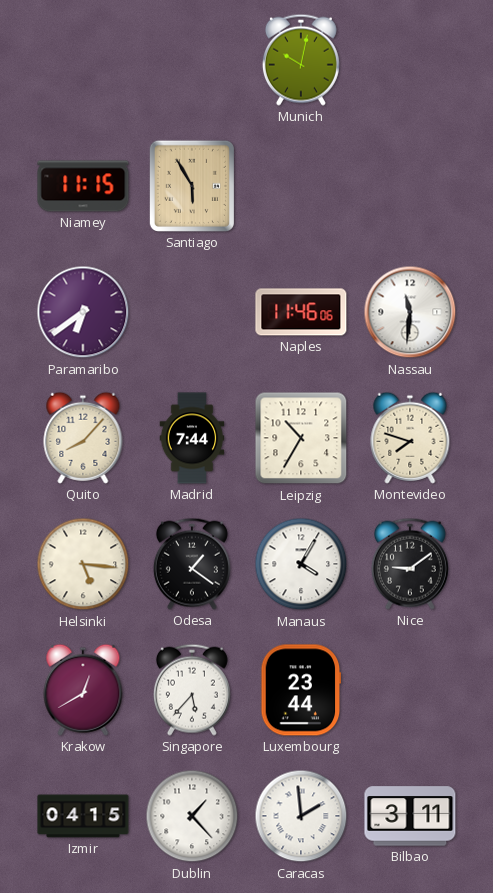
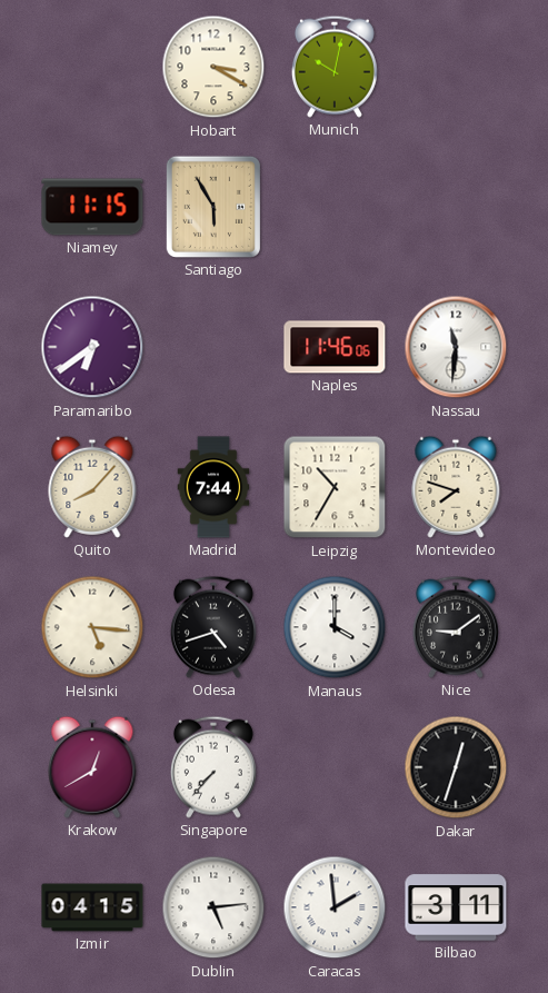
Hobart: none -> 3:20 (213, 67)
Odesa: 1:21 -> 4:42 (213, 627)
Manaus: 4:05 -> 4:00 (335, 627)
Singapore: 5:37 -> 7:37 (213, 767)
Luxembourg: 23:44 -> none (301, 690)
Dakar: none -> 12:33 (456, 767)
Dublin: 1:23 -> 5:14 (213, 907)
